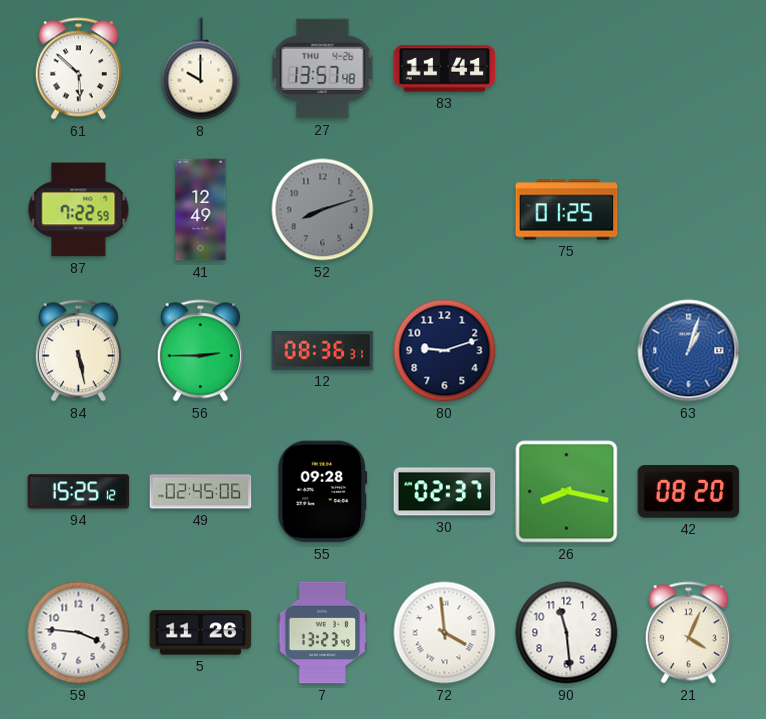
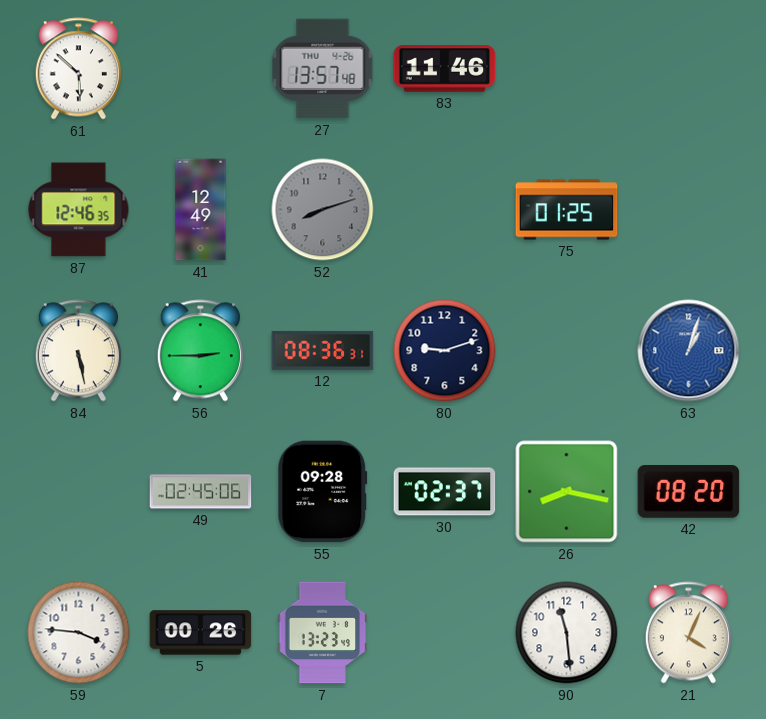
8: 10:00 -> none (201, 69)
83: 11:41 -> 11:46 (445, 69)
87: 7:22 -> 12:46 (79, 210)
94: 15:25 -> none (79, 492)
5: 11:26 -> 00:26 (201, 633)
72: 3:59 -> none (445, 633)
